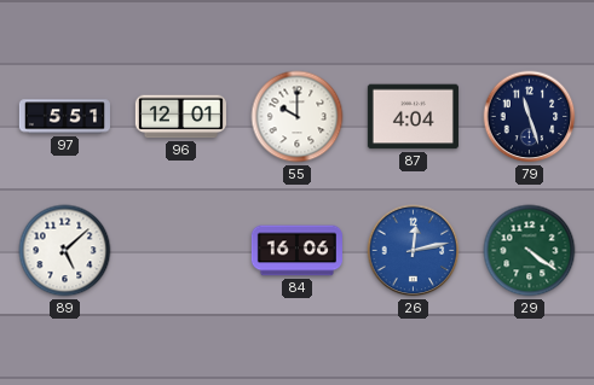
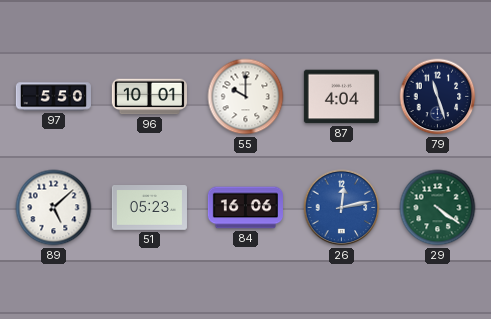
97: 5:51 -> 5:50 (53, 97)
96: 12:01 -> 10:01 (149, 97)
51: none -> 05:23 (149, 208)
